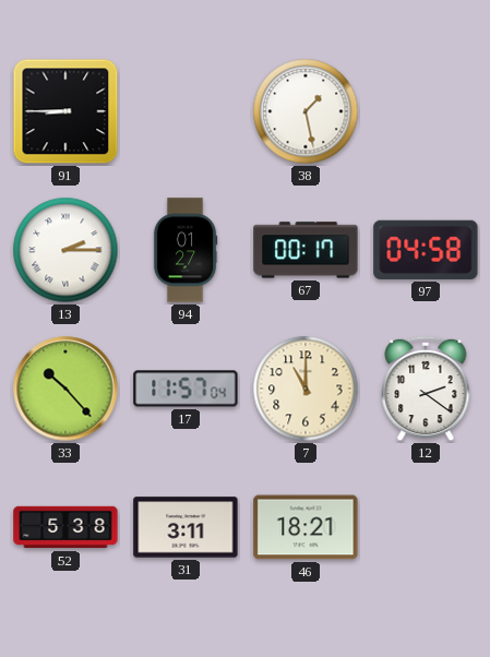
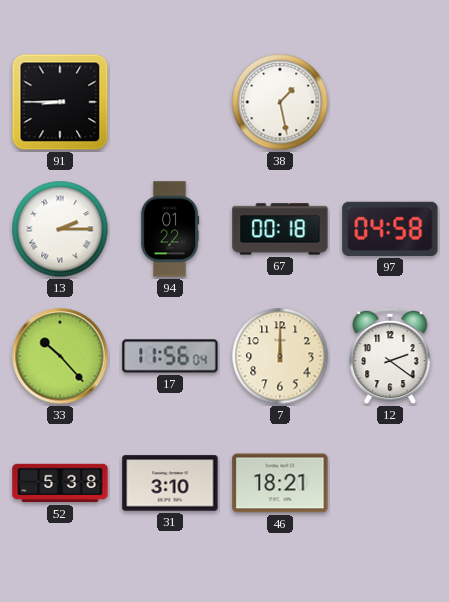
94: 01:27 -> 01:22 (170, 229)
67: 00:17 -> 00:18 (280, 229)
17: 11:57 -> 11:56 (170, 356)
7: 11:00 -> 12:00 (280, 356)
31: 3:11 -> 3:10 (170, 483)
